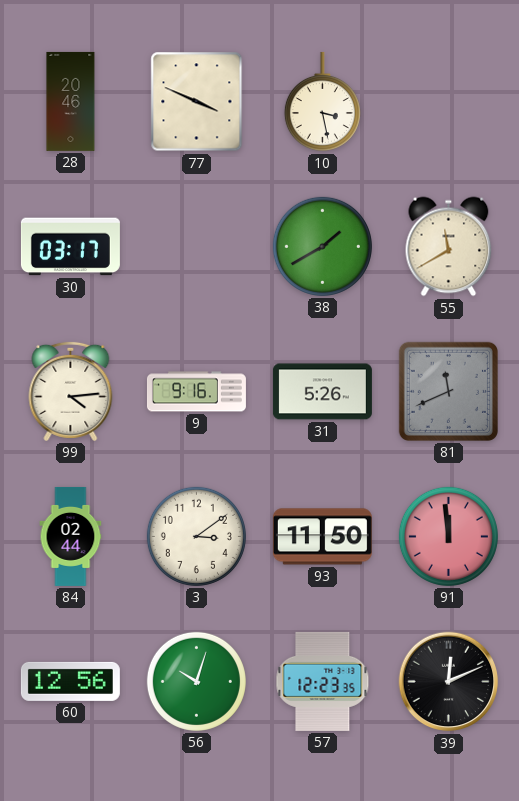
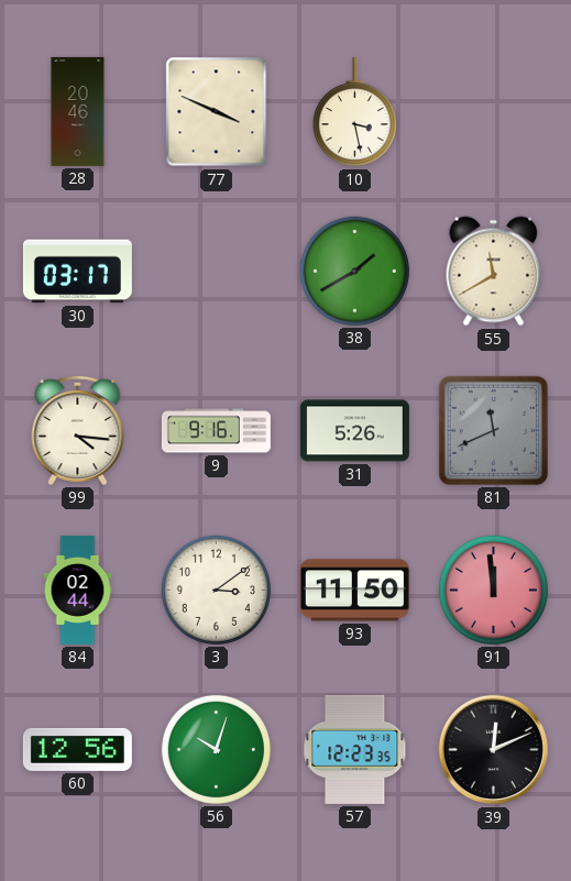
99: 4:14 -> 4:16 (78, 430)
